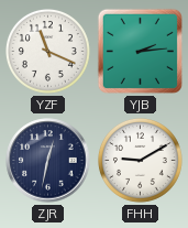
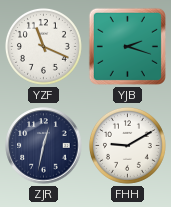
YJB: 2:14 -> 2:18 (127, 46)
